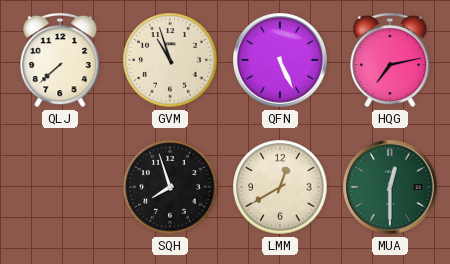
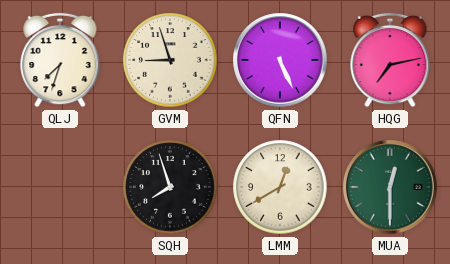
QLJ: 7:38 -> 7:33 (60, 60)
GVM: 10:57 -> 8:57 (170, 60)
